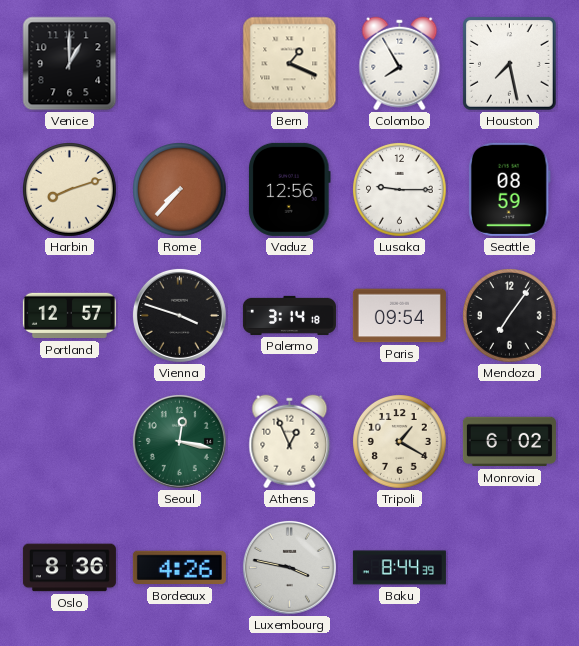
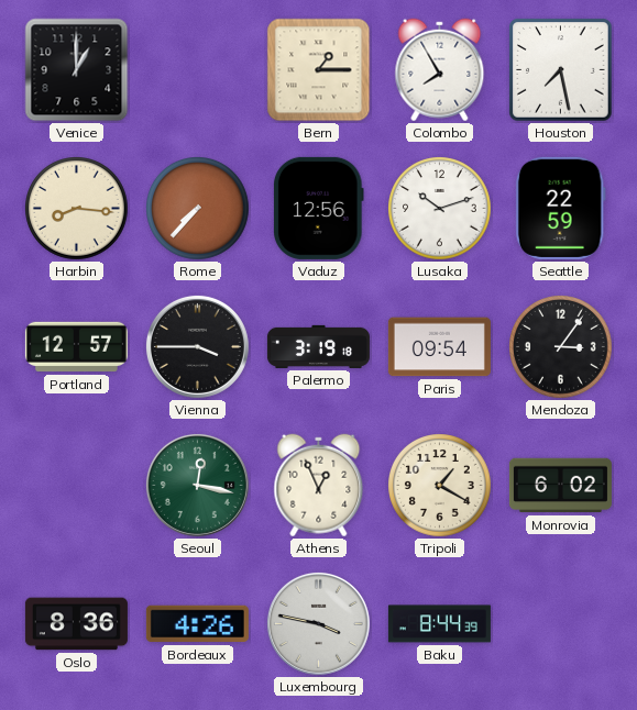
Bern: 1:19 -> 1:15 (319, 70)
Harbin: 8:12 -> 8:16 (77, 209)
Lusaka: 9:15 -> 10:12 (440, 209)
Seattle: 08:59 -> 22:59 (560, 208)
Vienna: 3:48 -> 3:45 (197, 346)
Palermo: 3:14 -> 3:19 (318, 346)
Mendoza: 7:06 -> 3:06 (561, 347)
